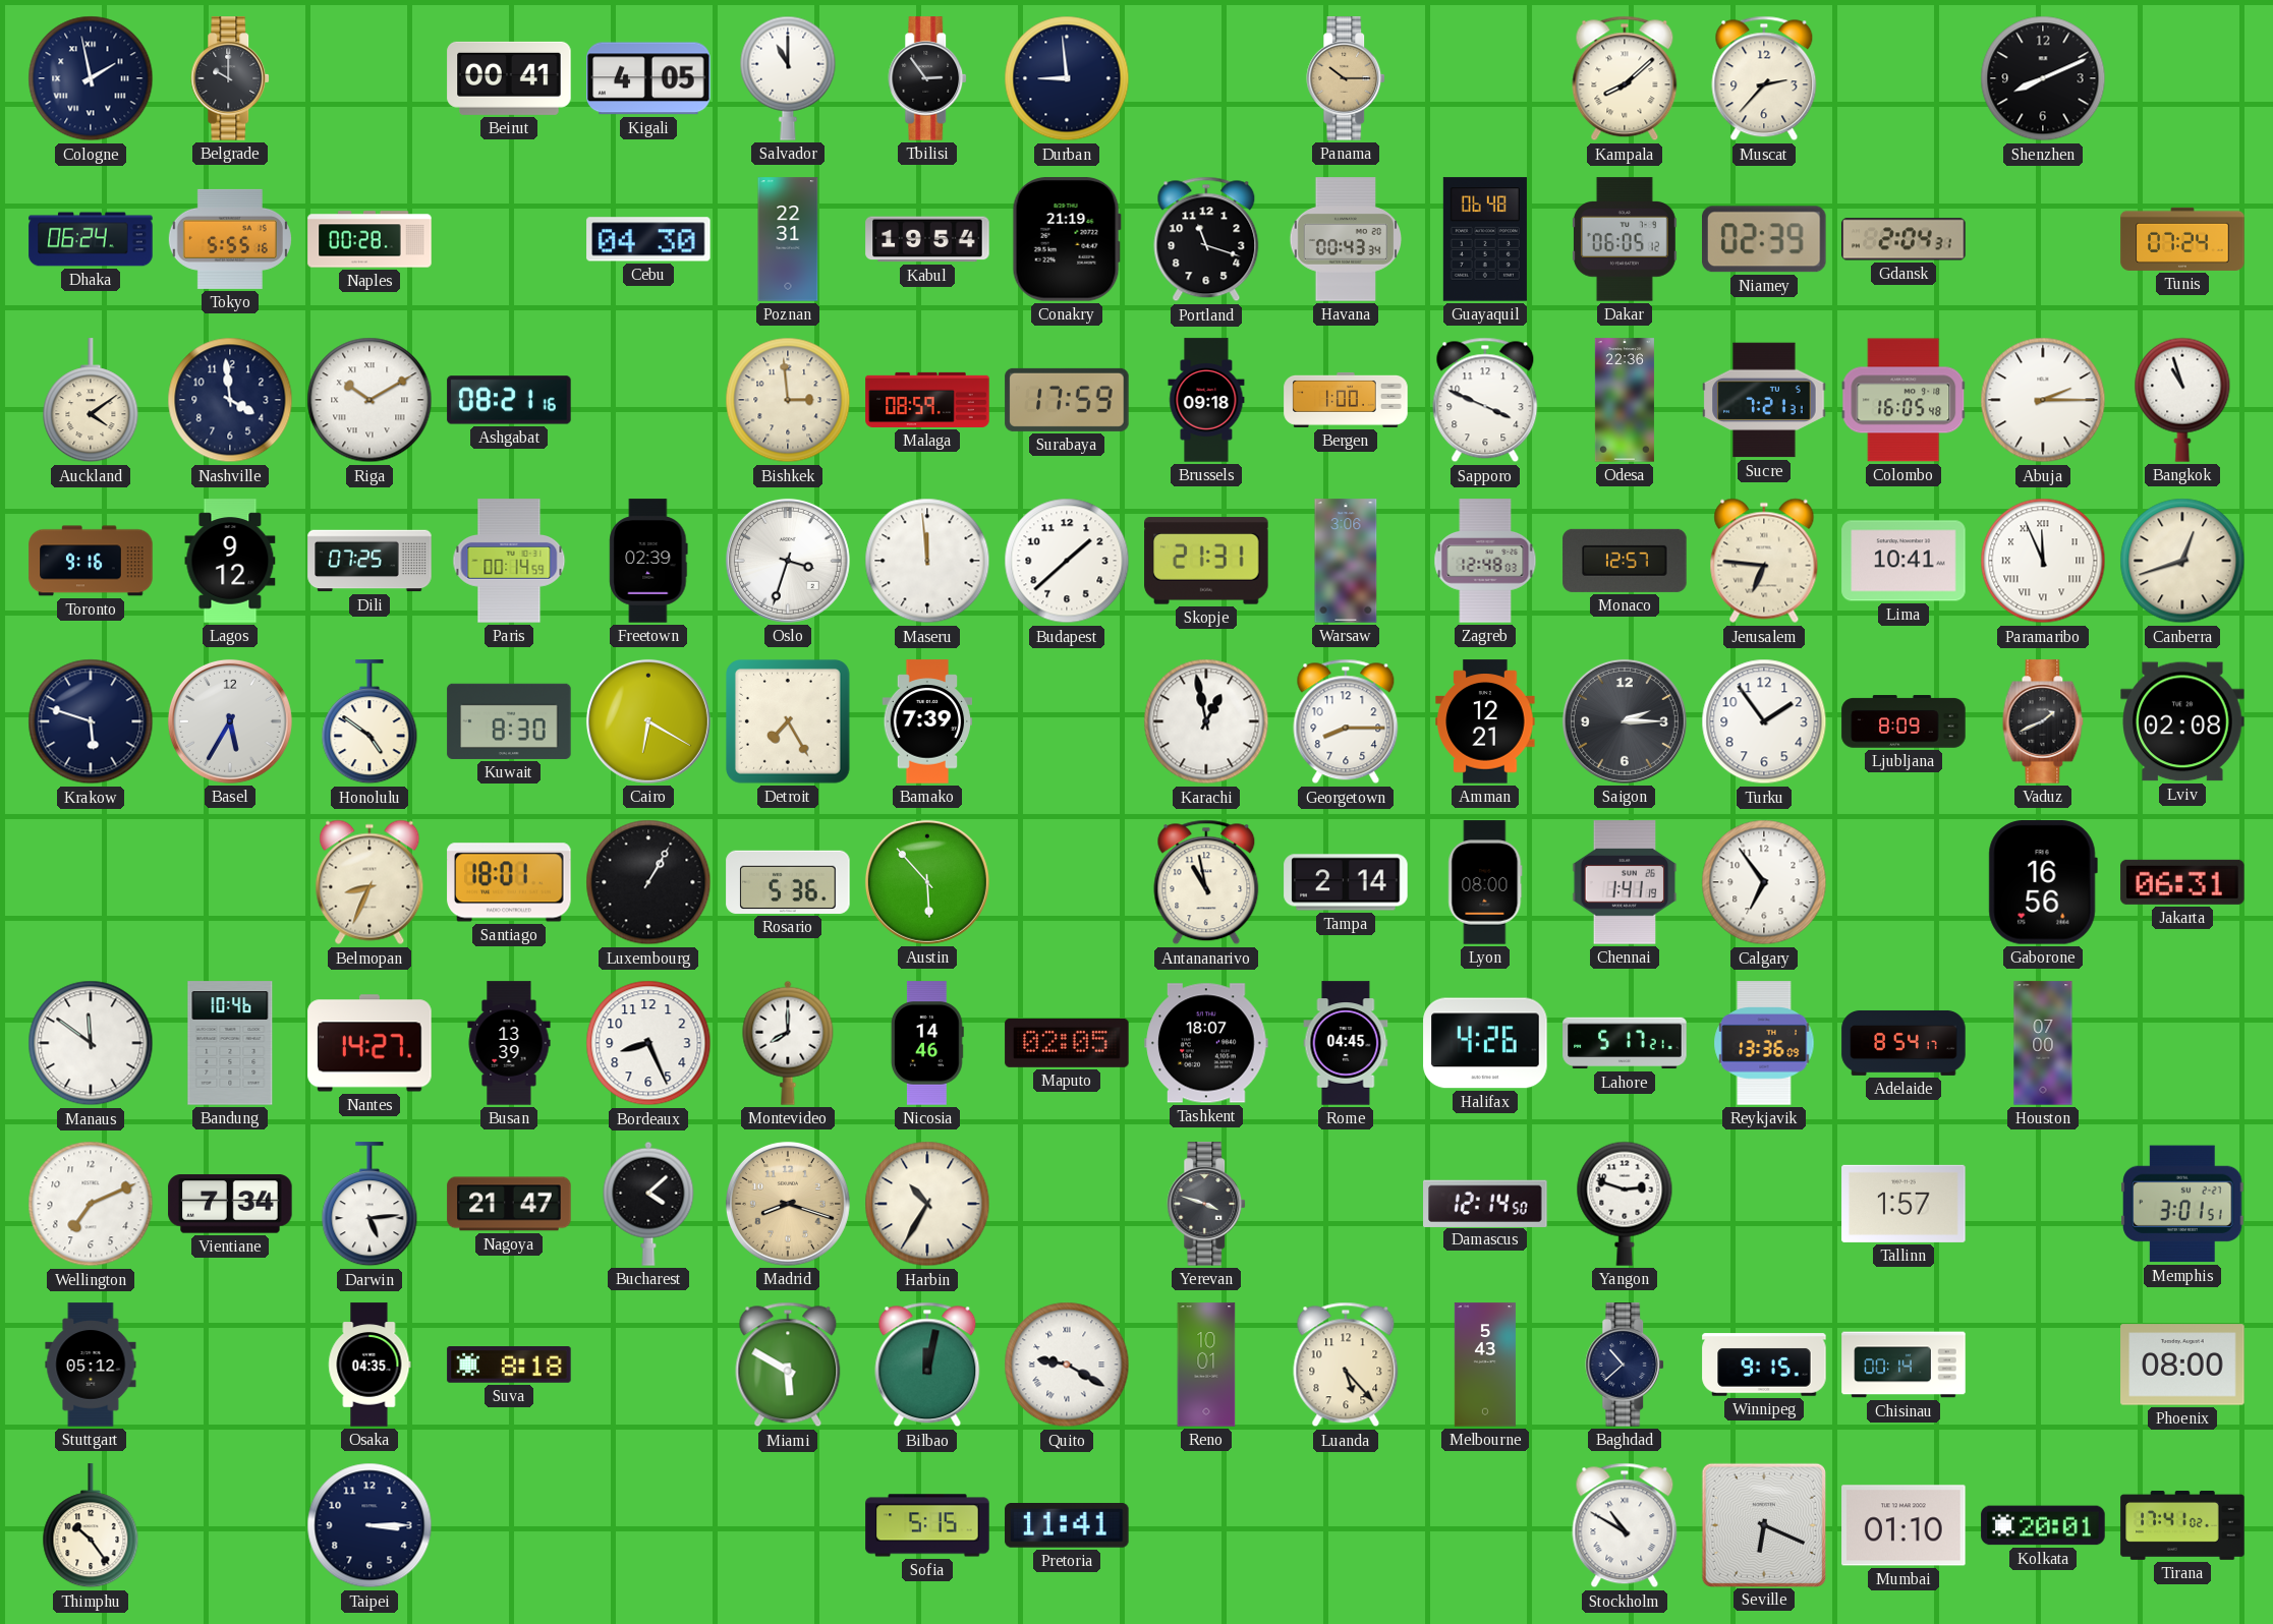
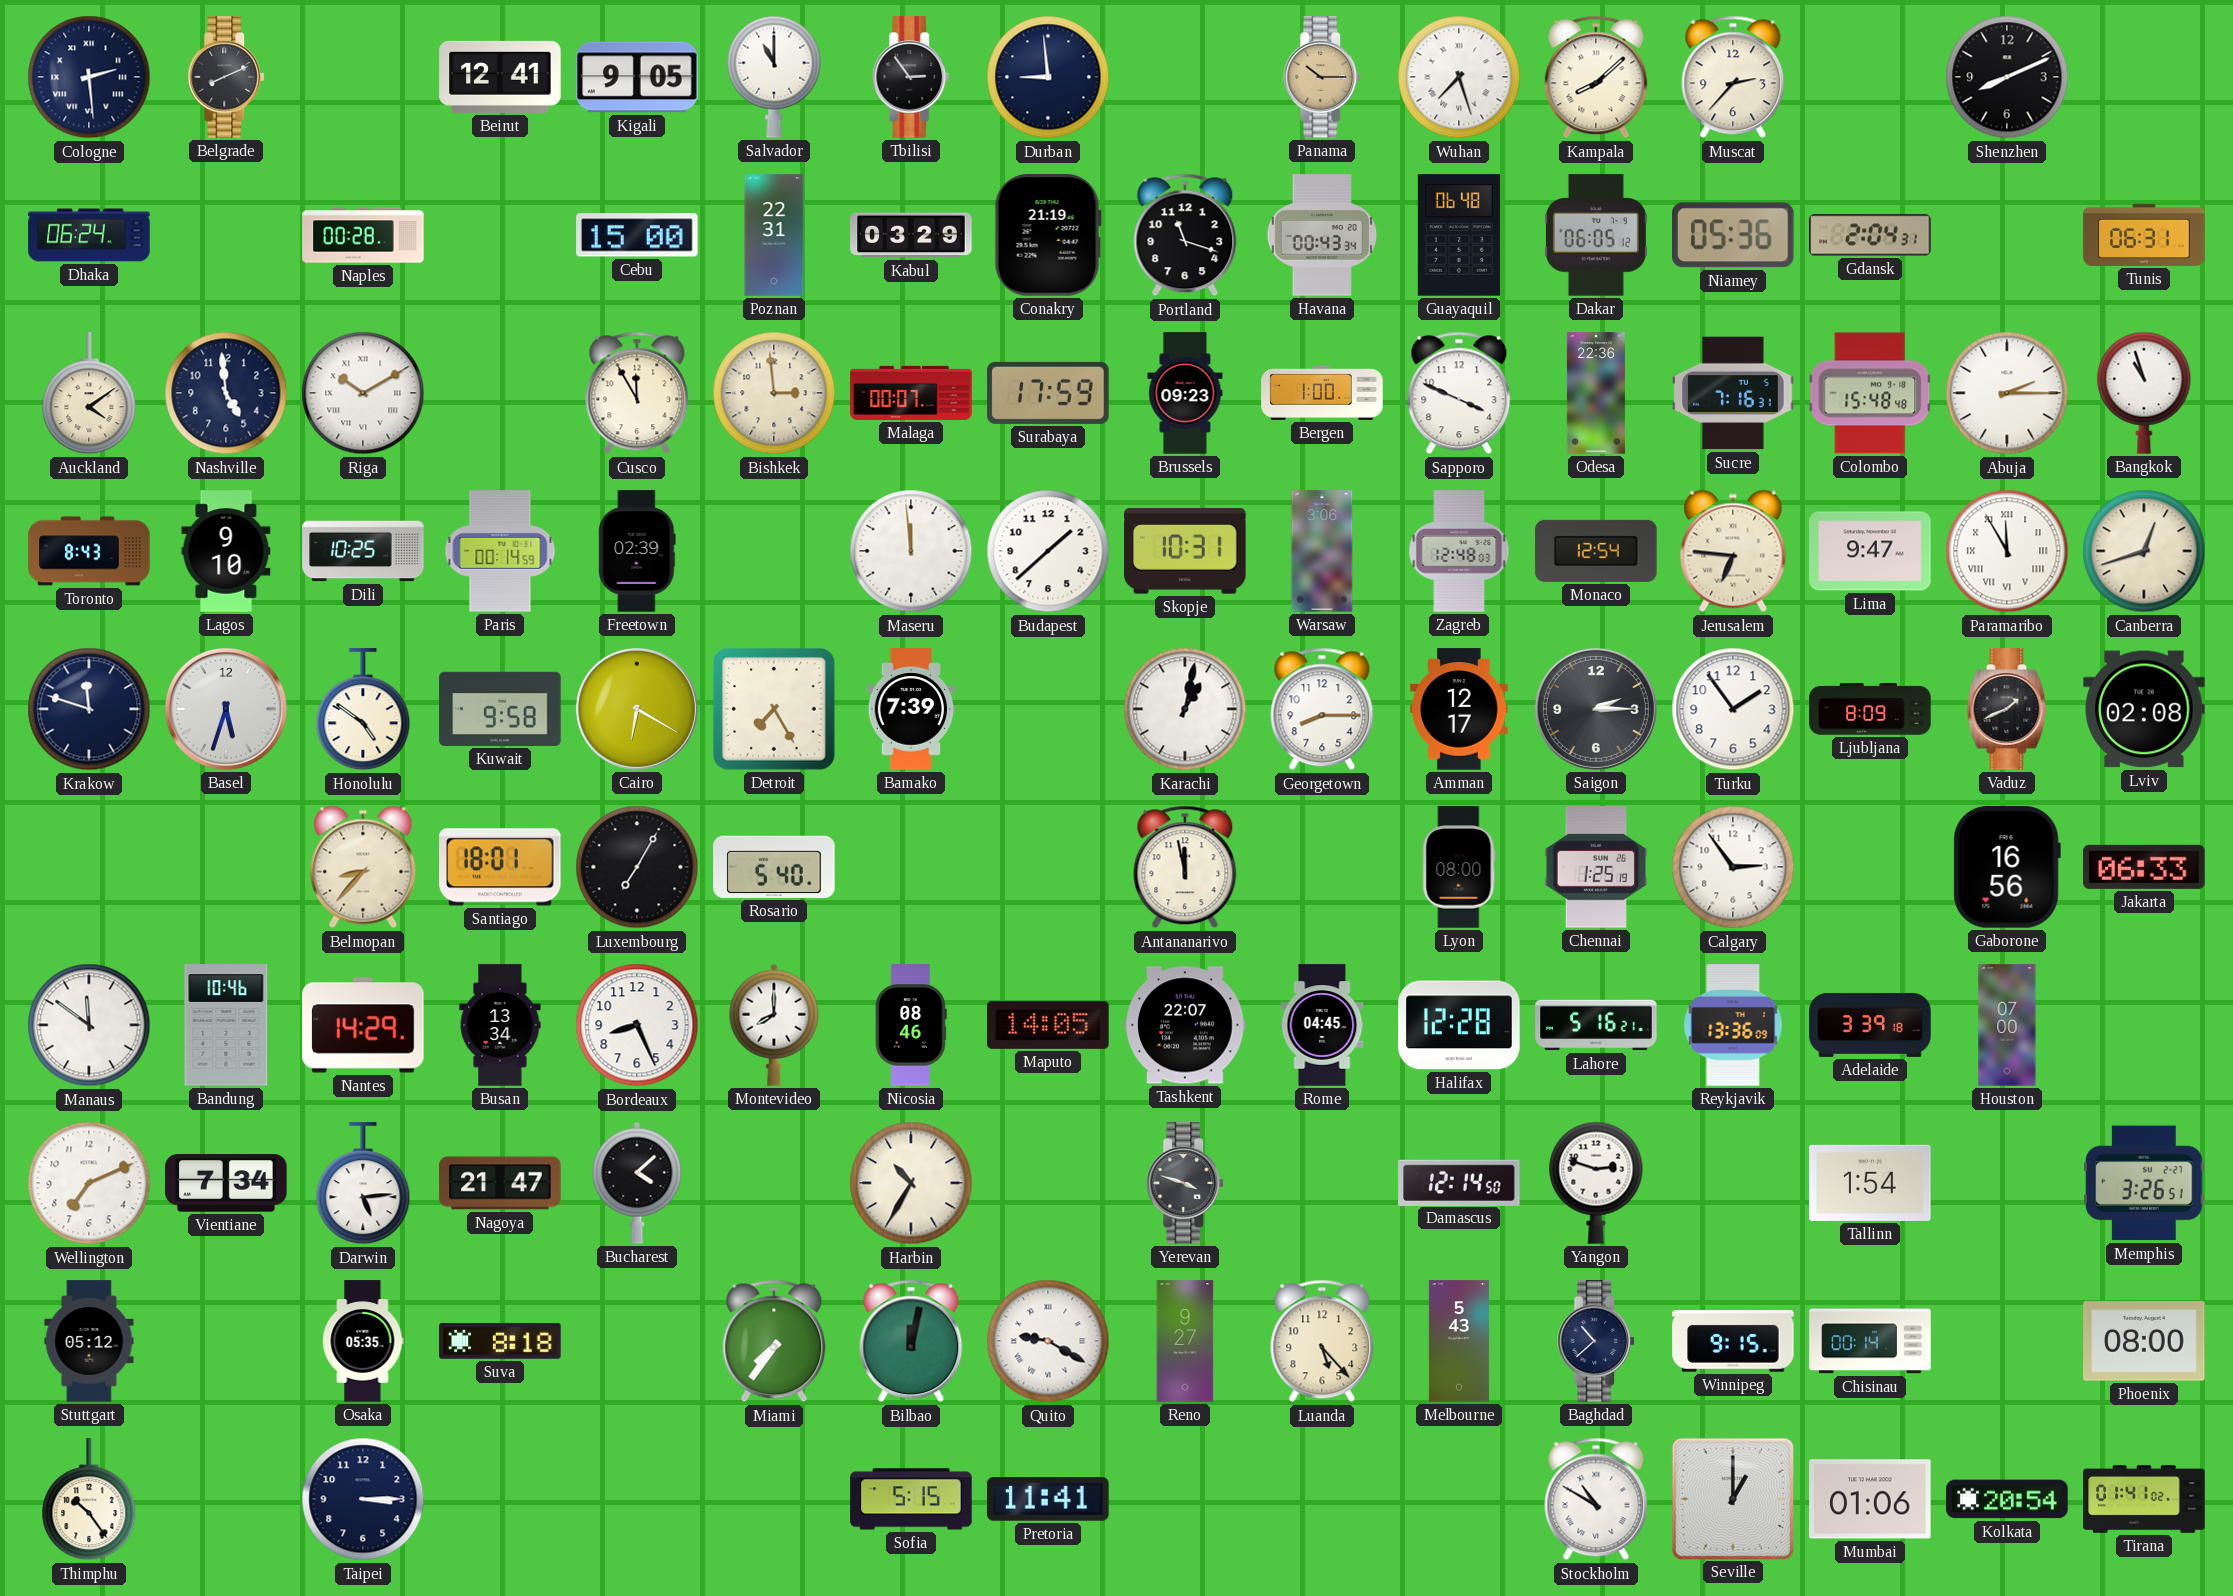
Cologne: 1:58 -> 2:29 (89, 77)
Belgrade: 10:00 -> 8:11 (227, 77)
Beirut: 00:41 -> 12:41 (500, 77)
Kigali: 4:05 -> 9:05 (637, 77)
Wuhan: none -> 7:27 (1459, 77)
Tokyo: 5:55 -> none (230, 239)
Cebu: 04:30 -> 15:00 (637, 235)
Kabul: 19:54 -> 03:29 (911, 235)
Niamey: 02:39 -> 05:36 (1734, 235)
Tunis: 07:24 -> 06:31 (2144, 235)
Nashville: 3:59 -> 4:59 (226, 393)
Ashgabat: 08:21 -> none (509, 400)
Cusco: none -> 11:55 (637, 393)
Malaga: 08:59 -> 00:07 (911, 393)
Brussels: 09:18 -> 09:23 (1185, 393)
Sucre: 7:21 -> 7:16 (1733, 393)
Colombo: 16:05 -> 15:48 (1870, 393)
Toronto: 9:16 -> 8:43 (89, 551)
Lagos: 9:12 -> 9:10 (226, 551)
Dili: 07:25 -> 10:25 (363, 551)
Oslo: 3:33 -> none (788, 561)
Skopje: 21:31 -> 10:31 (1185, 551)
Monaco: 12:57 -> 12:54 (1596, 551)
Lima: 10:41 -> 9:47 (1870, 551)
Paramaribo: 11:56 -> 11:55 (2007, 551)
Krakow: 5:48 -> 11:48 (89, 709)
Basel: 5:35 -> 5:33 (226, 709)
Kuwait: 8:30 -> 9:58 (500, 709)
Karachi: 12:58 -> 1:02 (1185, 709)
Amman: 12:21 -> 12:17 (1459, 709)
Belmopan: 8:34 -> 8:37 (363, 867)
Luxembourg: 1:05 -> 7:05 (637, 867)
Rosario: 5:36 -> 5:40 (774, 867)
Austin: 5:53 -> none (927, 882)
Antananarivo: 10:58 -> 11:58 (1185, 867)
Tampa: 2:14 -> none (1346, 882)
Chennai: 1:41 -> 1:25 (1596, 867)
Calgary: 6:54 -> 2:54 (1733, 867)
Jakarta: 06:31 -> 06:33 (2144, 867)
Nantes: 14:27 -> 14:29 (363, 1025)
Busan: 13:39 -> 13:34 (500, 1025)
Nicosia: 14:46 -> 08:46 (911, 1025)
Maputo: 02:05 -> 14:05 (1048, 1025)
Tashkent: 18:07 -> 22:07 (1185, 1025)
Halifax: 4:26 -> 12:28 (1459, 1025)
Lahore: 5:17 -> 5:16 (1596, 1025)
Adelaide: 8:54 -> 3:39 (1870, 1025)
Madrid: 8:18 -> none (788, 1204)
Tallinn: 1:57 -> 1:54 (1870, 1183)
Memphis: 3:01 -> 3:26 (2144, 1183)
Osaka: 04:35 -> 05:35 (363, 1341)
Miami: 5:50 -> 7:36 (774, 1341)
Reno: 10:01 -> 9:27 (1185, 1341)
Seville: 6:19 -> 1:00 (1732, 1498)
Mumbai: 01:10 -> 01:06 (1870, 1499)
Kolkata: 20:01 -> 20:54 (2007, 1499)
Tirana: 17:41 -> 01:41 (2144, 1500)
